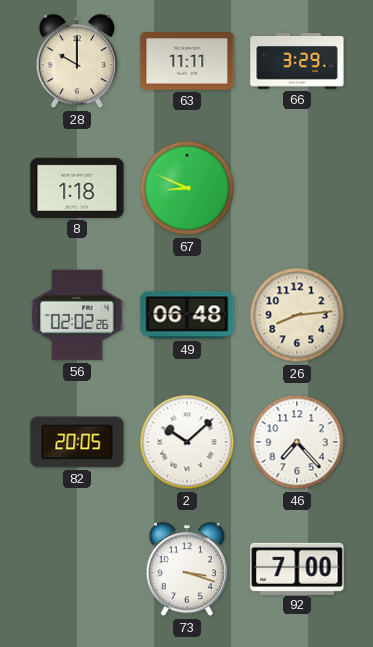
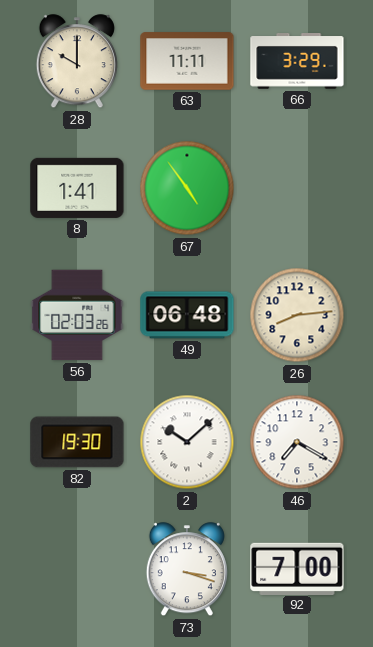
8: 1:18 -> 1:41 (77, 188)
67: 8:49 -> 4:54 (187, 188)
56: 02:02 -> 02:03 (77, 315)
82: 20:05 -> 19:30 (77, 442)
46: 7:23 -> 7:20 (297, 442)
